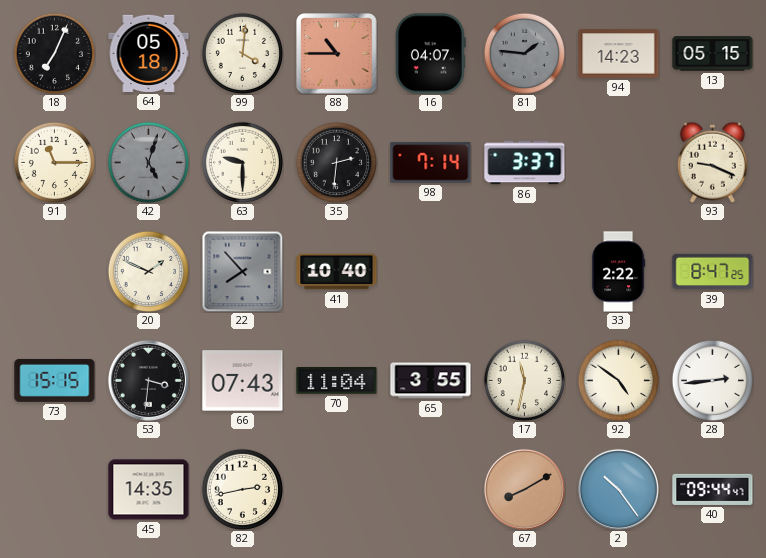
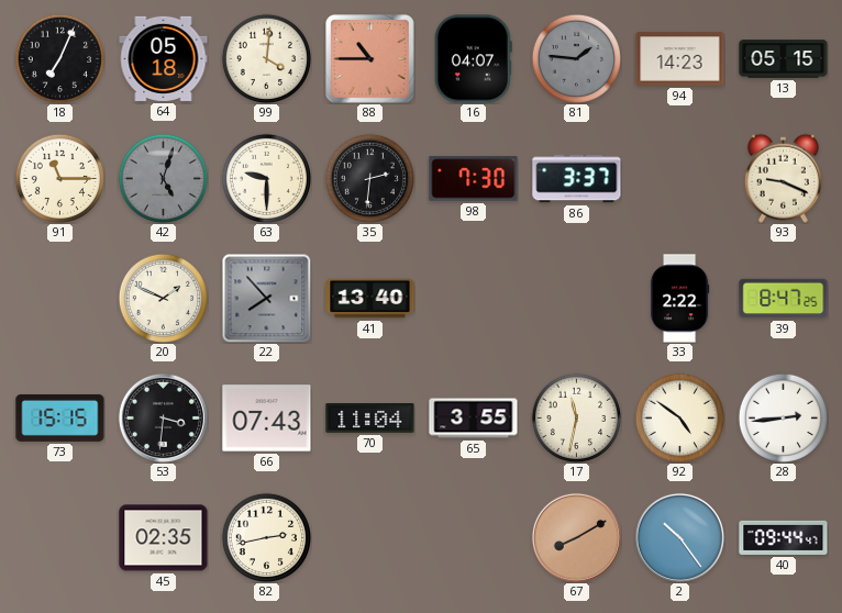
98: 7:14 -> 7:30 (474, 179)
41: 10:40 -> 13:40 (370, 299)
45: 14:35 -> 02:35 (164, 538)
